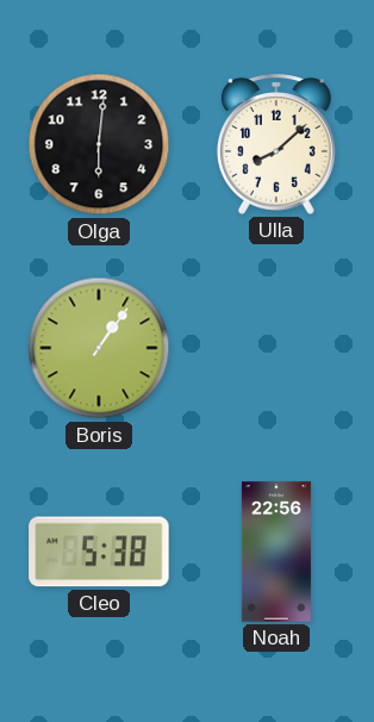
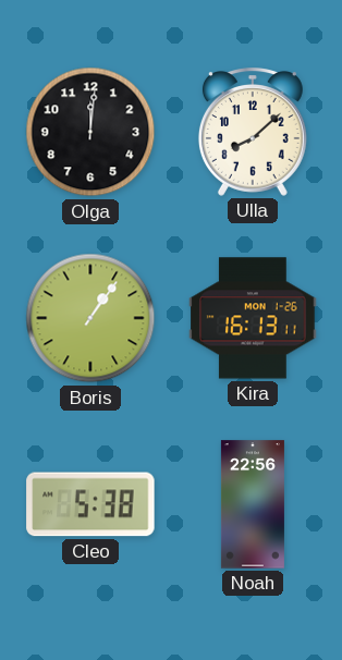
Olga: 6:01 -> 12:01 (90, 132)
Kira: none -> 16:13 (253, 318)
